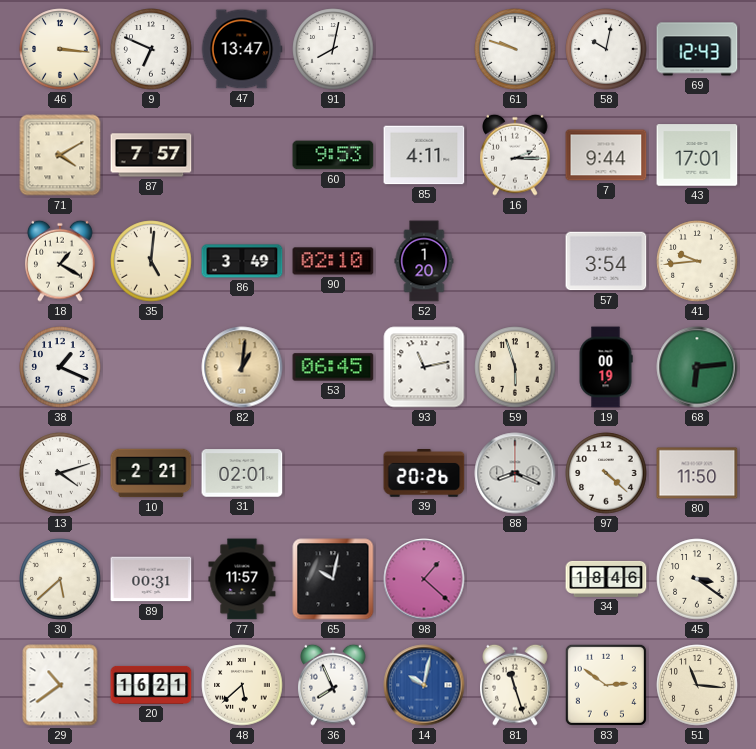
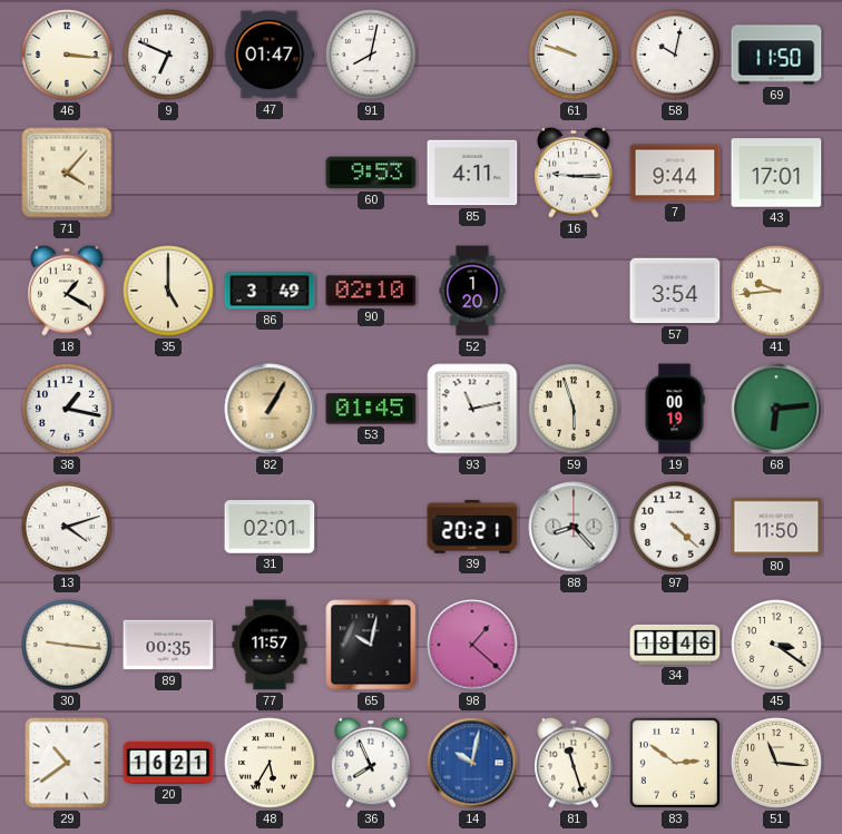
47: 13:47 -> 01:47 (270, 55)
69: 12:43 -> 11:50 (776, 55)
71: 4:10 -> 4:07 (67, 173)
87: 7:57 -> none (151, 155)
16: 2:15 -> 9:15 (574, 173)
35: 5:01 -> 5:00 (168, 291)
38: 1:19 -> 1:17 (67, 409)
82: 1:01 -> 1:05 (270, 409)
53: 06:45 -> 01:45 (371, 409)
10: 2:21 -> none (151, 473)
39: 20:26 -> 20:21 (472, 528)
88: 8:19 -> 8:23 (574, 527)
30: 5:38 -> 9:16 (67, 645)
89: 00:31 -> 00:35 (168, 645)
48: 5:38 -> 5:35 (270, 763)
